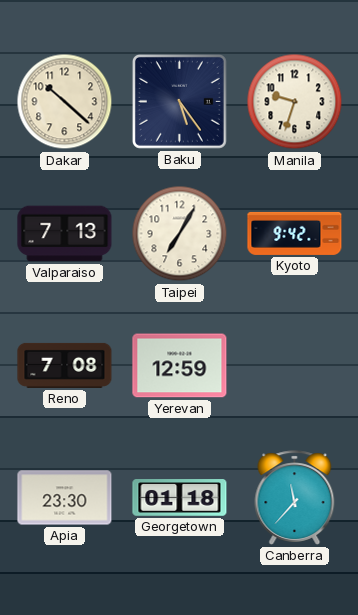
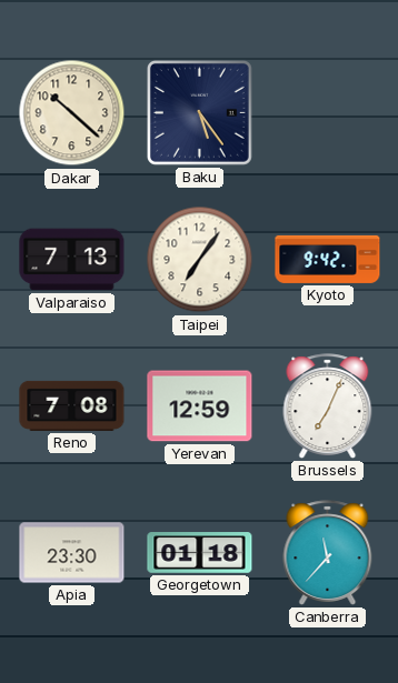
Manila: 9:33 -> none (295, 102)
Taipei: 7:05 -> 7:06 (200, 260)
Brussels: none -> 7:04 (328, 406)
